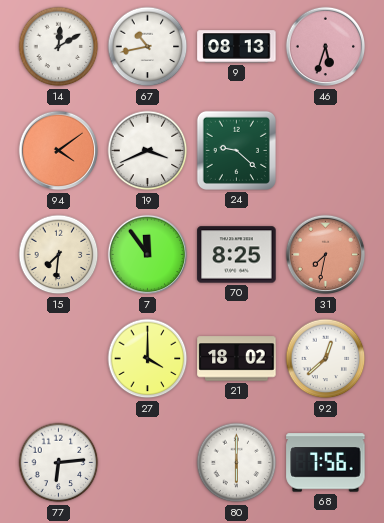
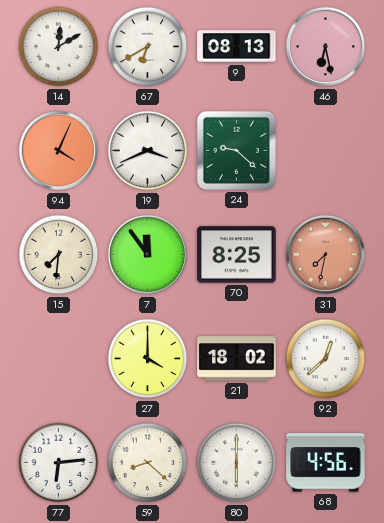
67: 10:43 -> 6:40 (148, 47)
46: 5:33 -> 6:28 (326, 47)
94: 4:09 -> 4:04 (59, 151)
59: none -> 8:22 (148, 463)
68: 7:56 -> 4:56 (326, 463)
